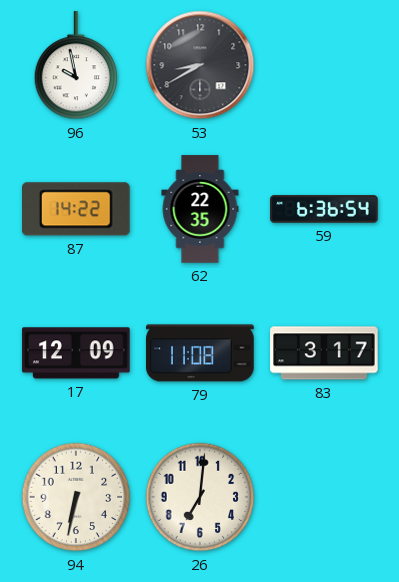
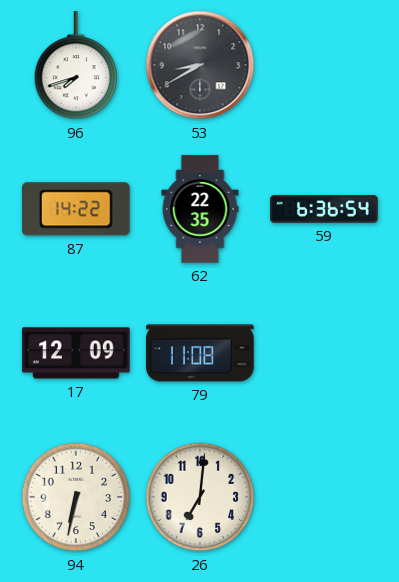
96: 9:58 -> 7:42 (76, 66)
83: 3:17 -> none (324, 353)
